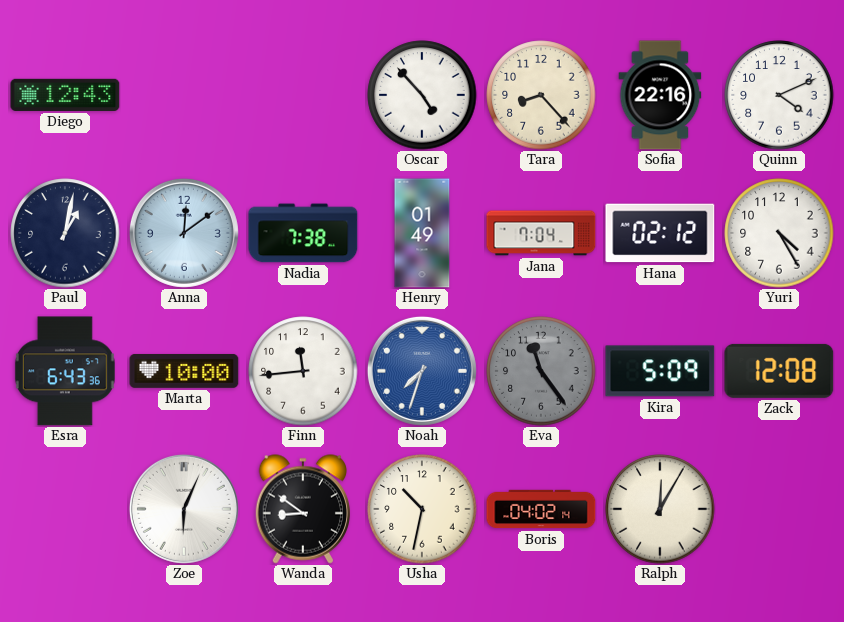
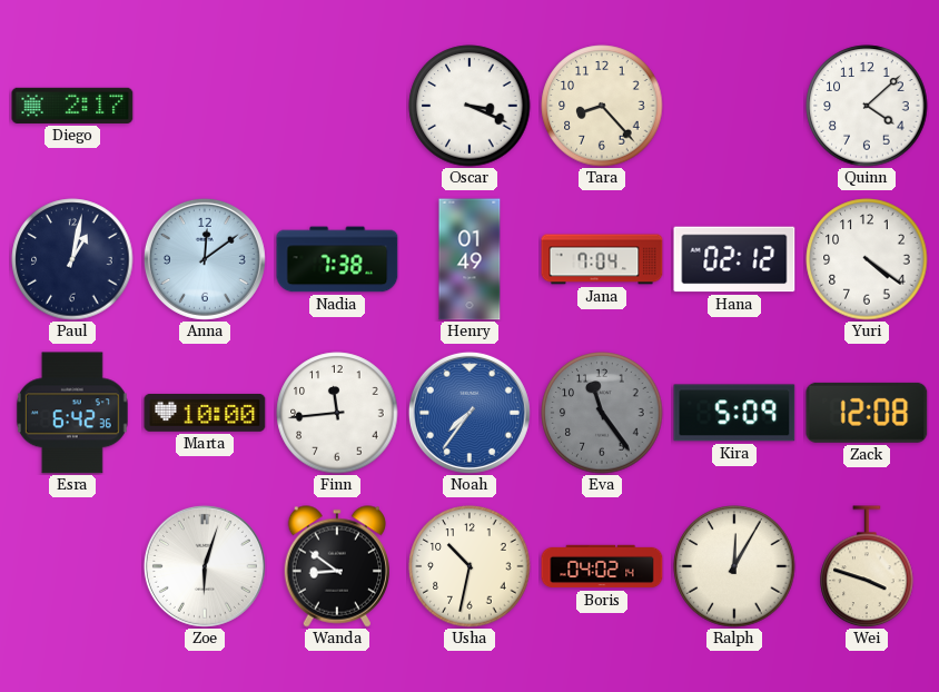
Diego: 12:43 -> 2:17 (72, 106)
Oscar: 4:53 -> 3:19 (469, 106)
Sofia: 22:16 -> none (660, 95)
Quinn: 4:11 -> 4:08 (867, 106)
Yuri: 4:25 -> 4:21 (867, 259)
Esra: 6:43 -> 6:42 (72, 413)
Noah: 7:33 -> 7:36 (469, 413)
Zoe: 6:04 -> 6:03 (205, 566)
Wei: none -> 3:48 (867, 566)
